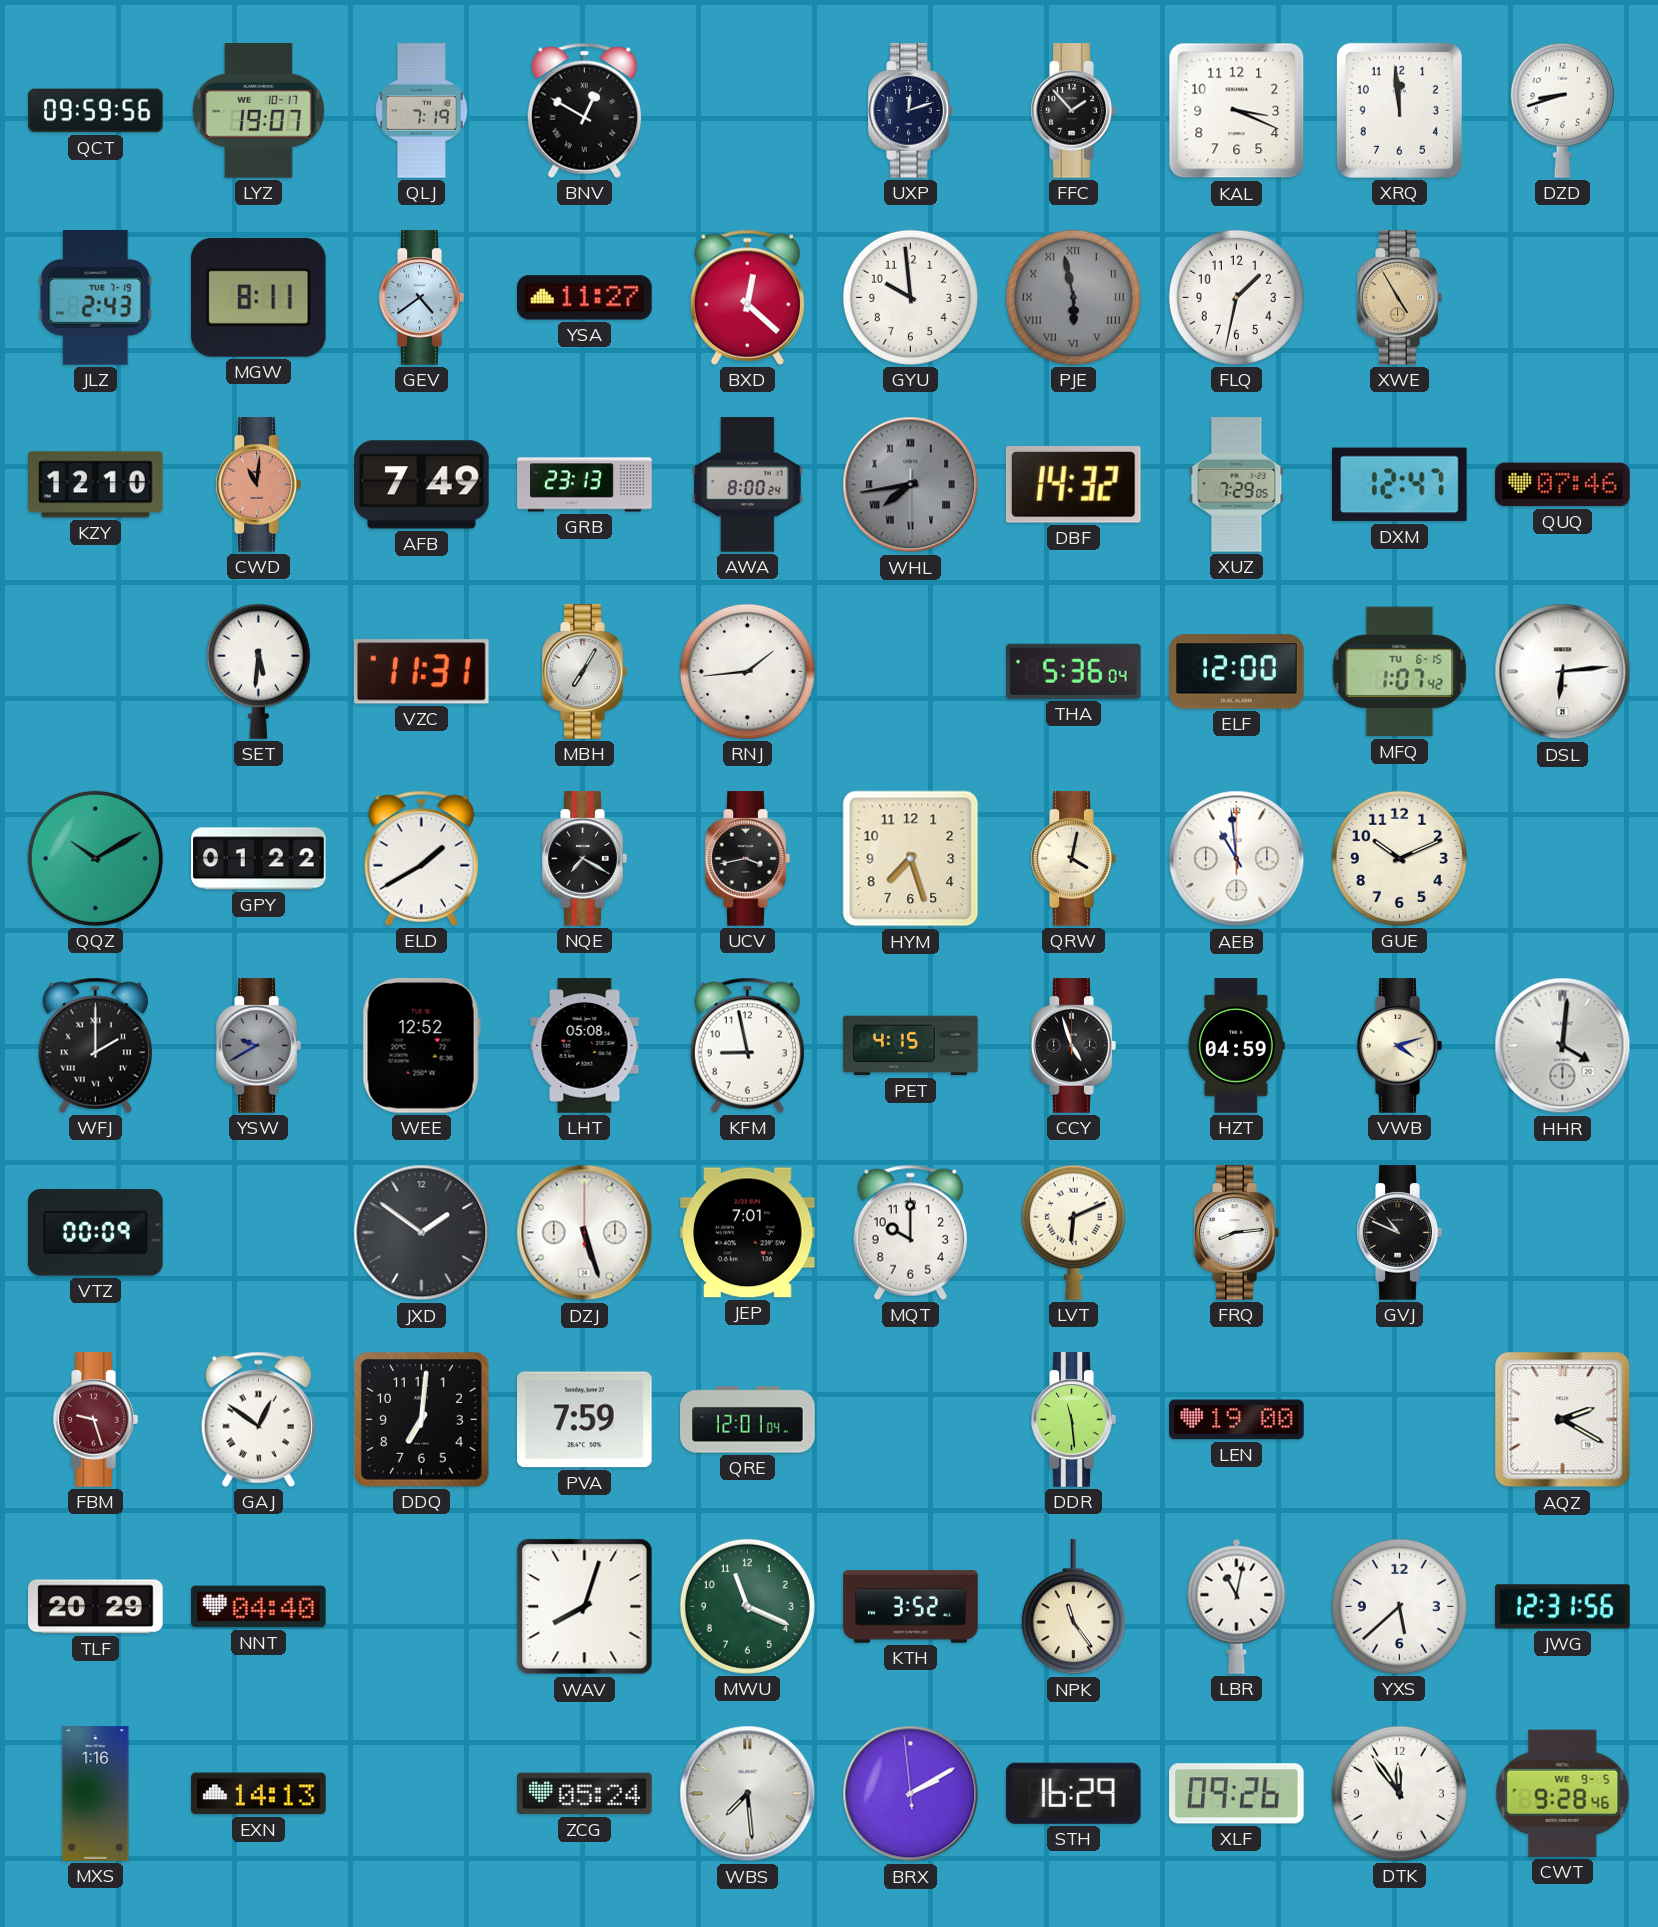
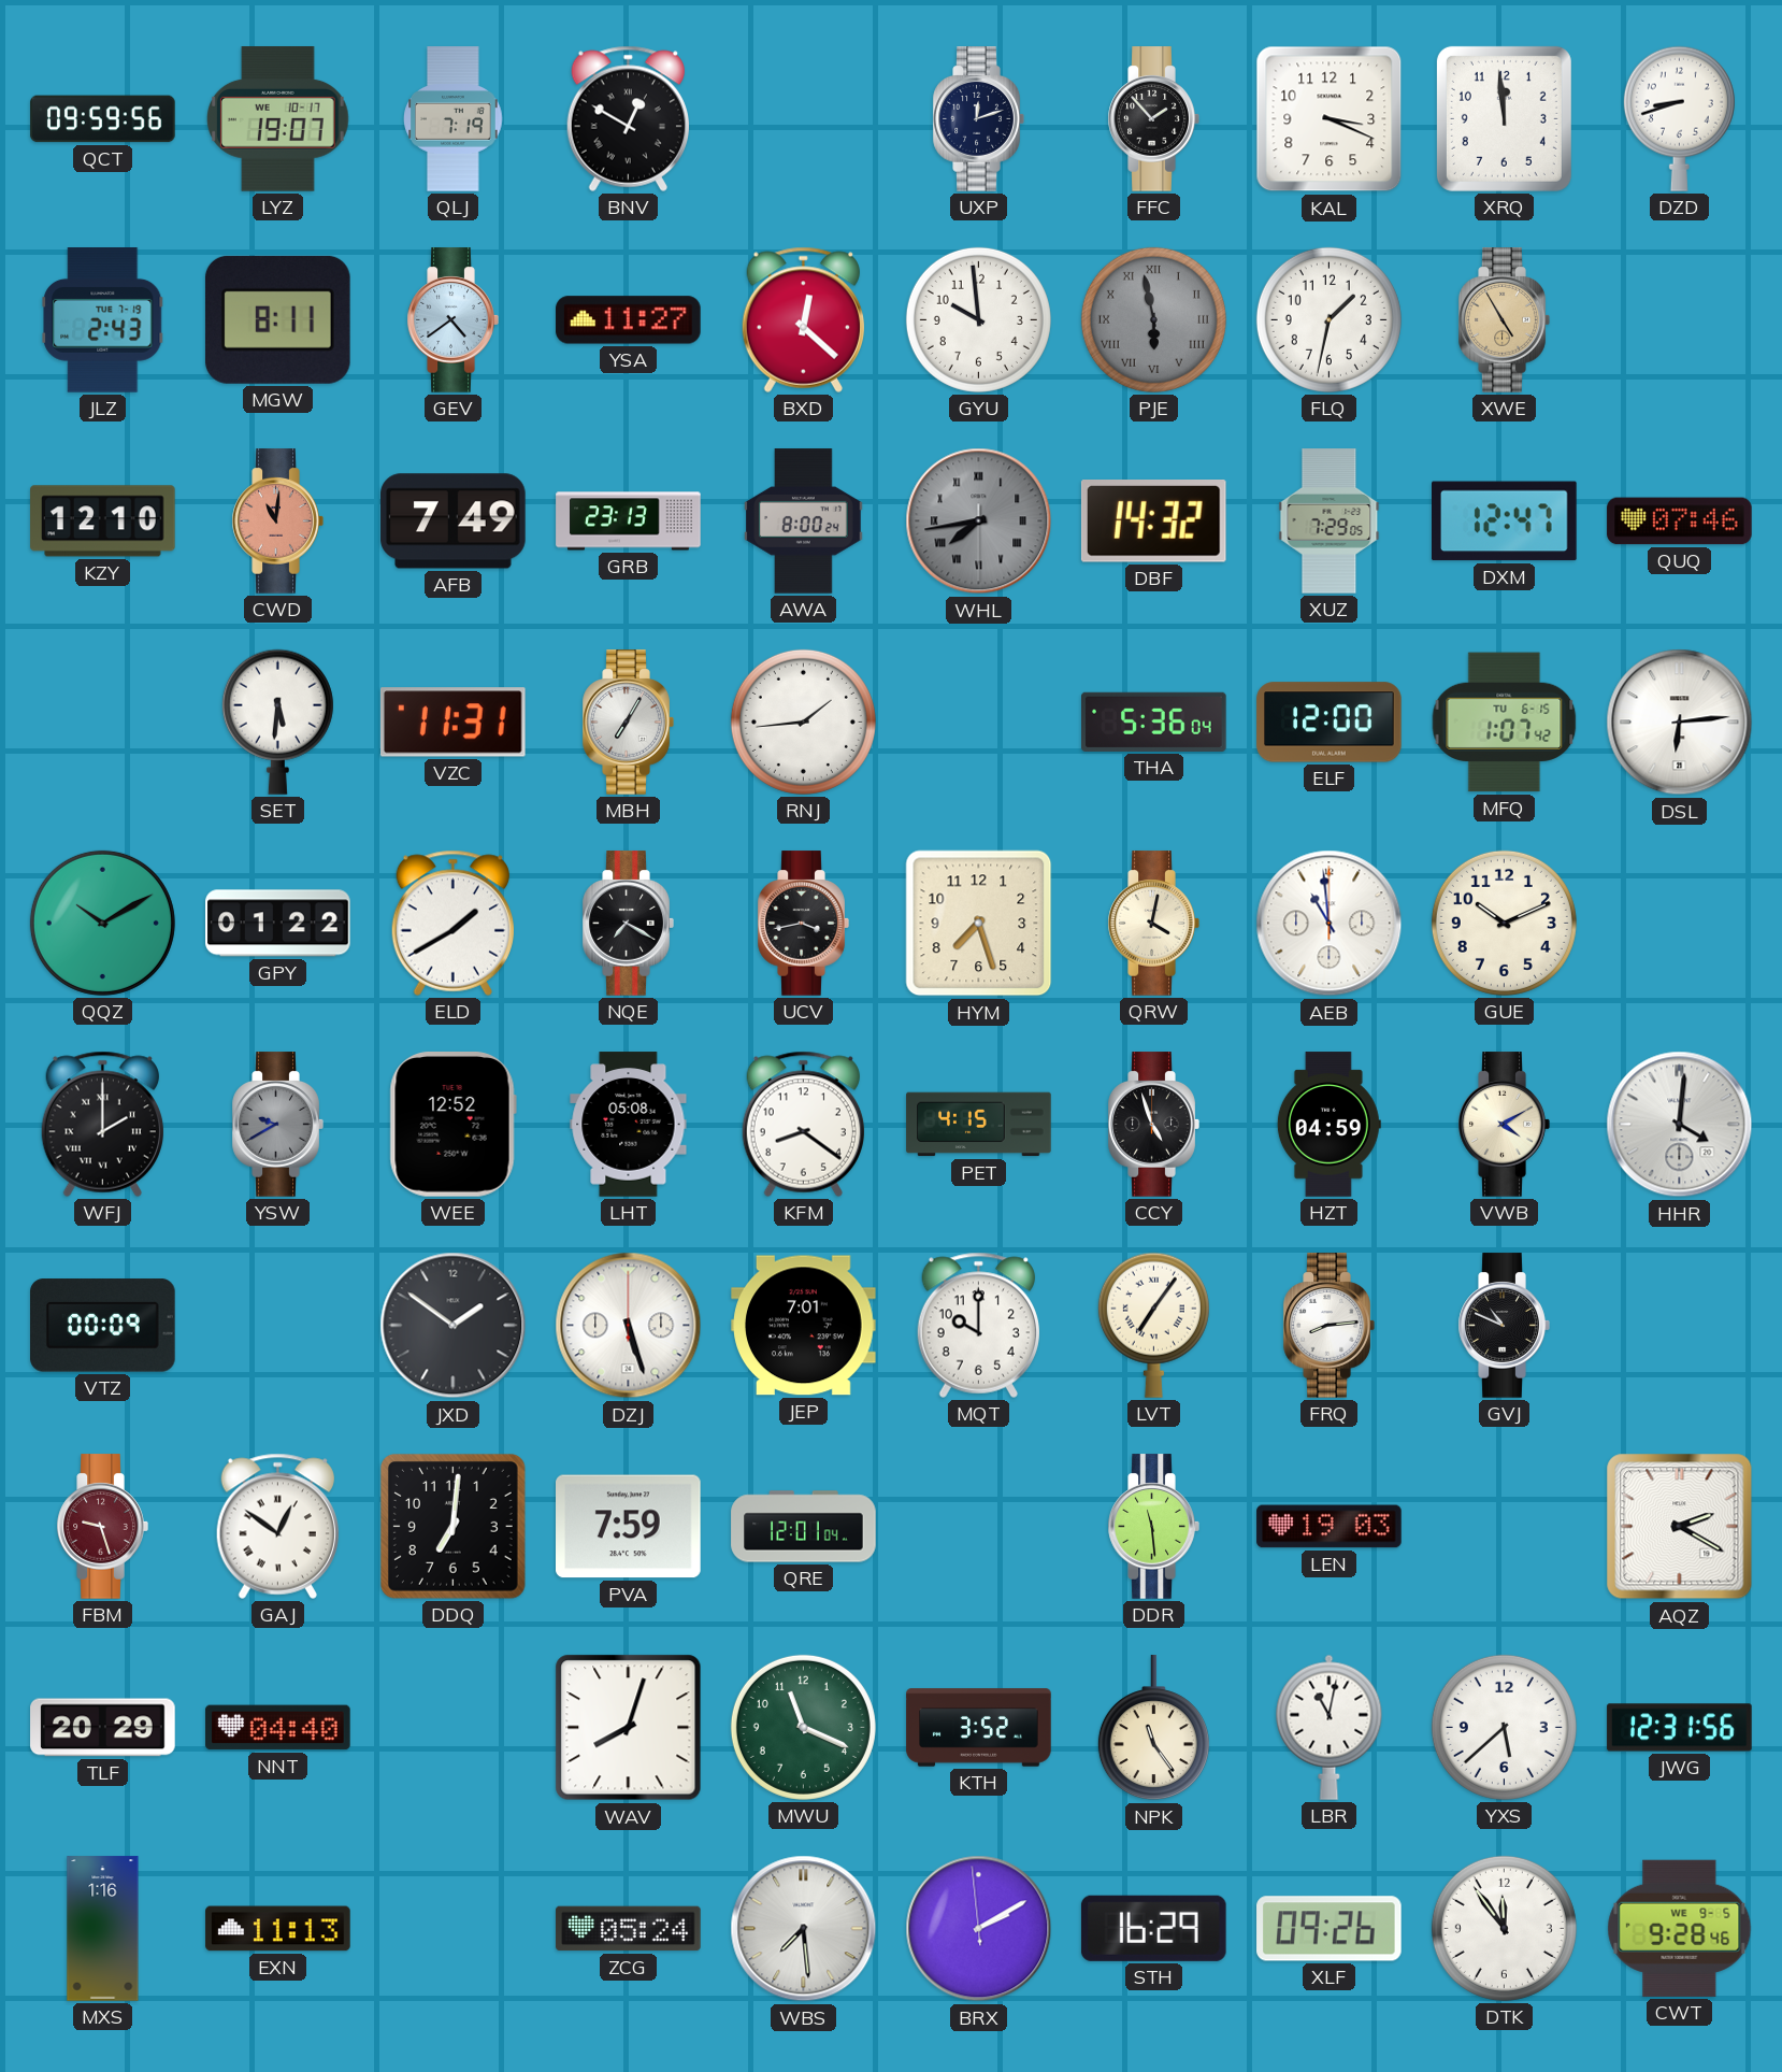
KFM: 8:58 -> 8:21 (803, 1124)
VWB: 4:12 -> 4:10 (1504, 1125)
LVT: 6:11 -> 7:06 (1153, 1325)
LEN: 19:00 -> 19:03 (1330, 1527)
EXN: 14:13 -> 11:13 (278, 1929)
